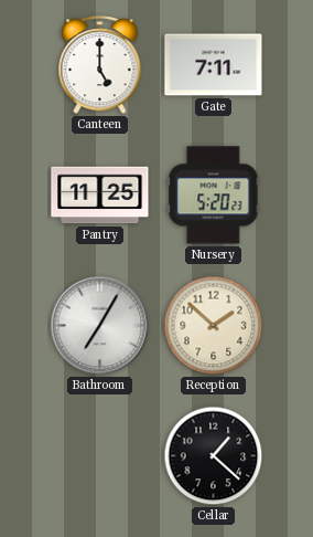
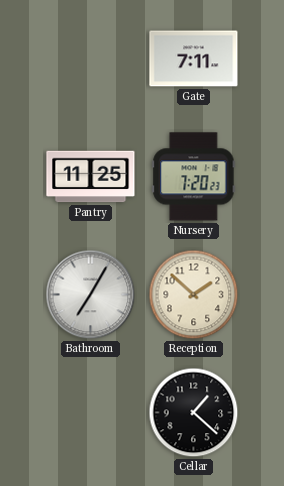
Canteen: 5:00 -> none (100, 65)
Nursery: 5:20 -> 7:20 (194, 177)
